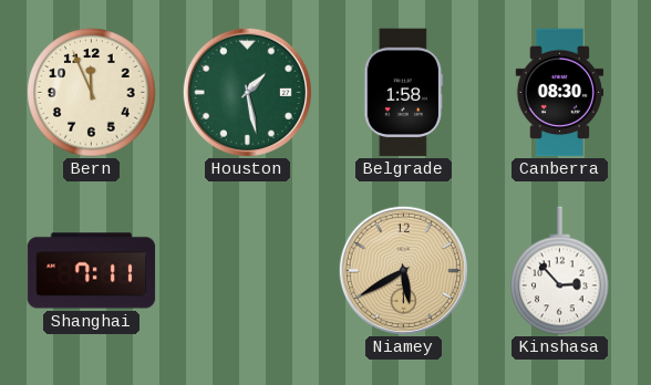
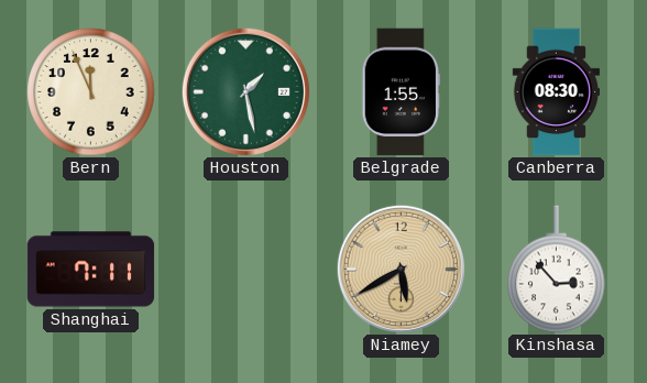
Belgrade: 1:58 -> 1:55 (401, 92)
